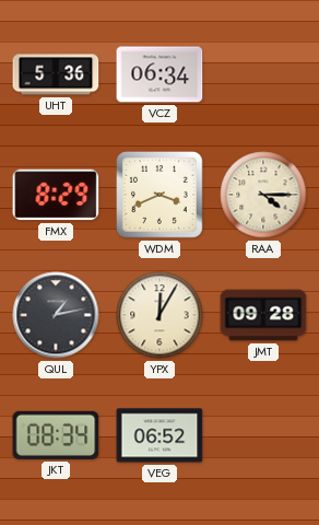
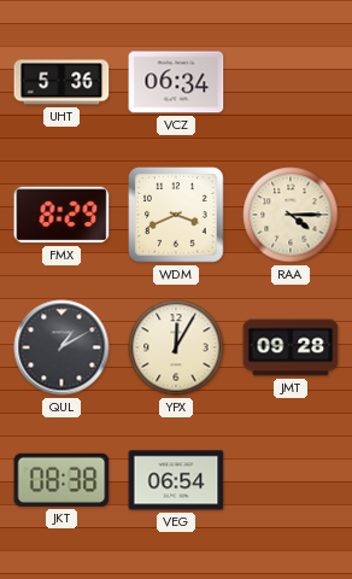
QUL: 1:13 -> 1:10 (61, 347)
JKT: 08:34 -> 08:38 (61, 480)
VEG: 06:52 -> 06:54 (176, 480)
